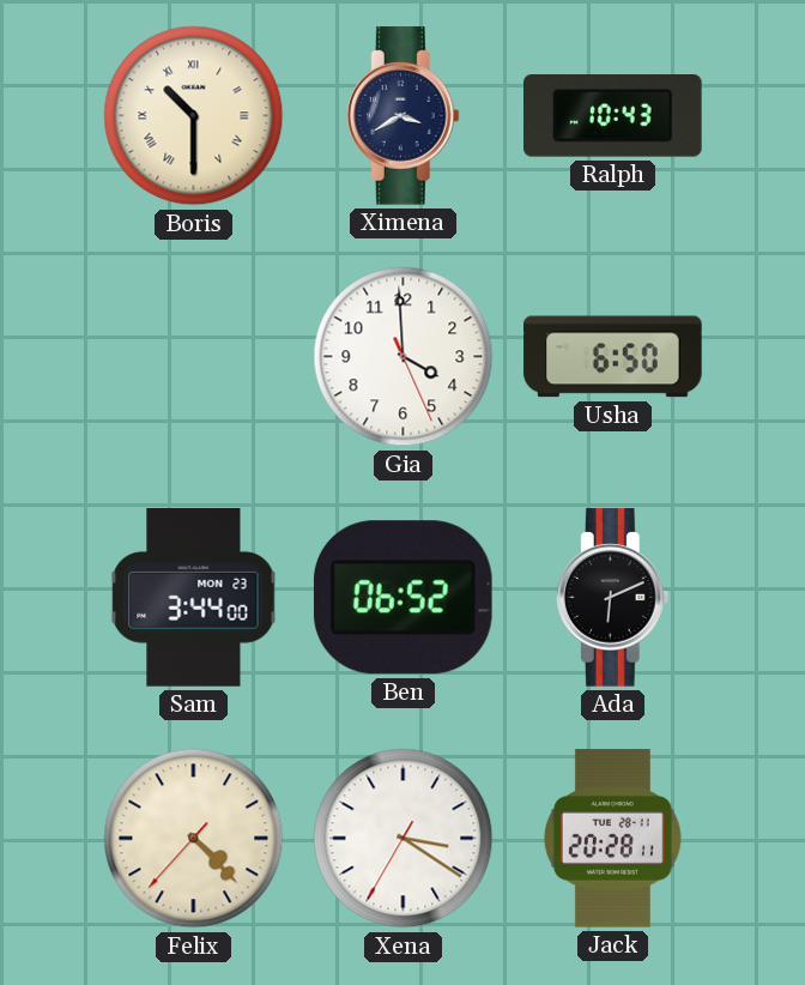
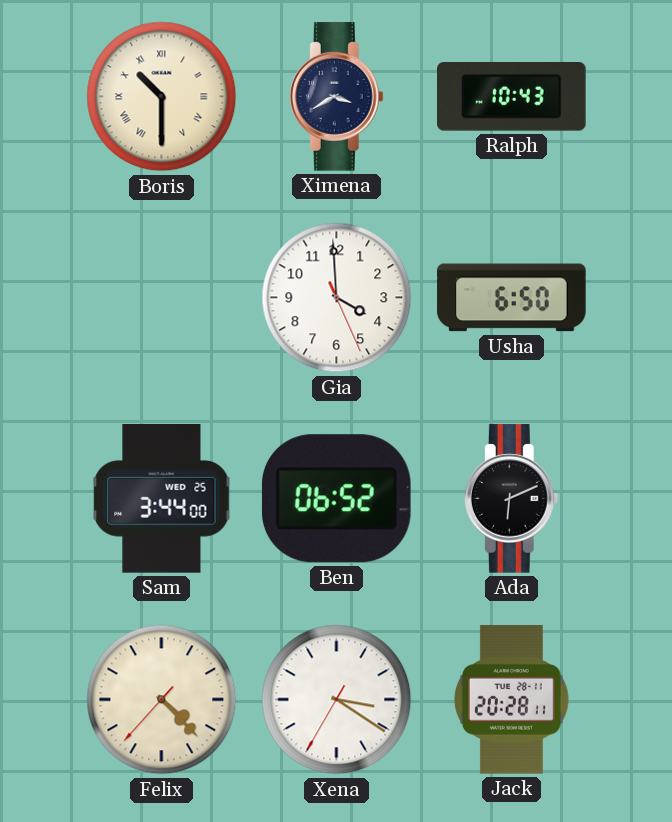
Sam date: MON 23 -> WED 25 (162, 499)
